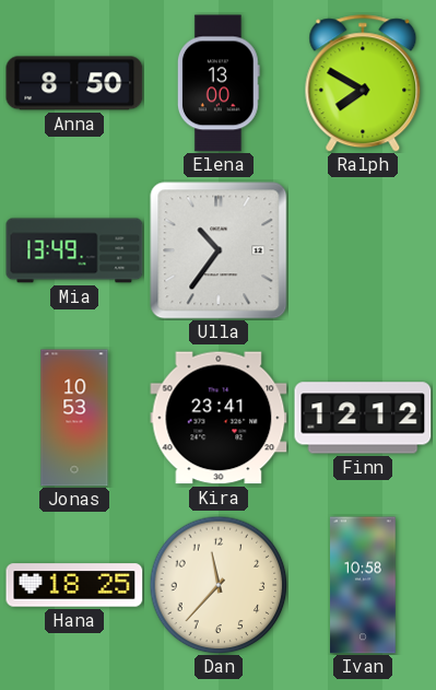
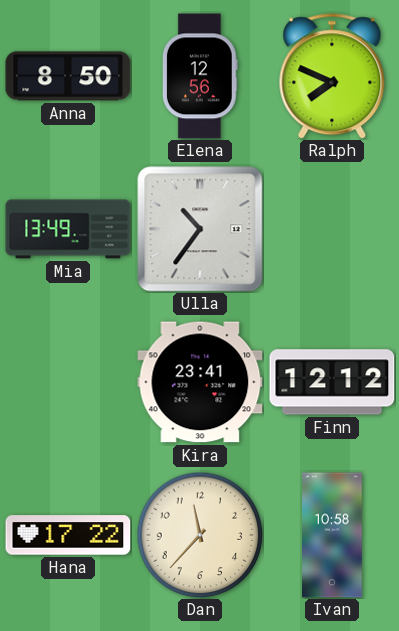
Elena: 13:00 -> 12:56 (200, 76)
Ralph: 7:50 -> 7:49 (332, 76)
Jonas: 10:53 -> none (74, 418)
Hana: 18:25 -> 17:22 (68, 535)
